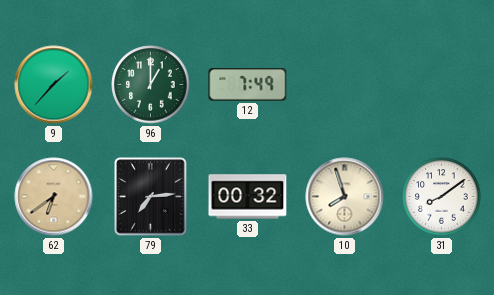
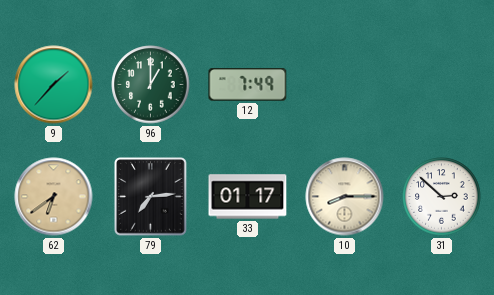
33: 00:32 -> 01:17 (248, 197)
10: 7:57 -> 8:15 (345, 197)
31: 8:09 -> 2:52 (442, 197)
